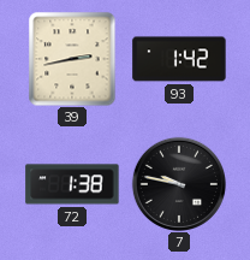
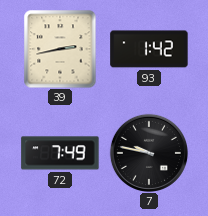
72: 1:38 -> 7:49 (60, 153)
